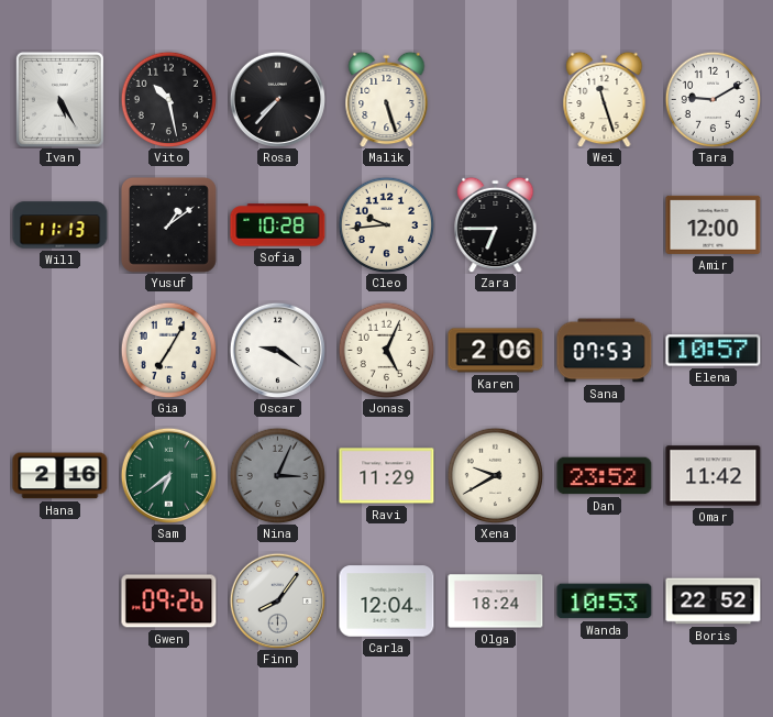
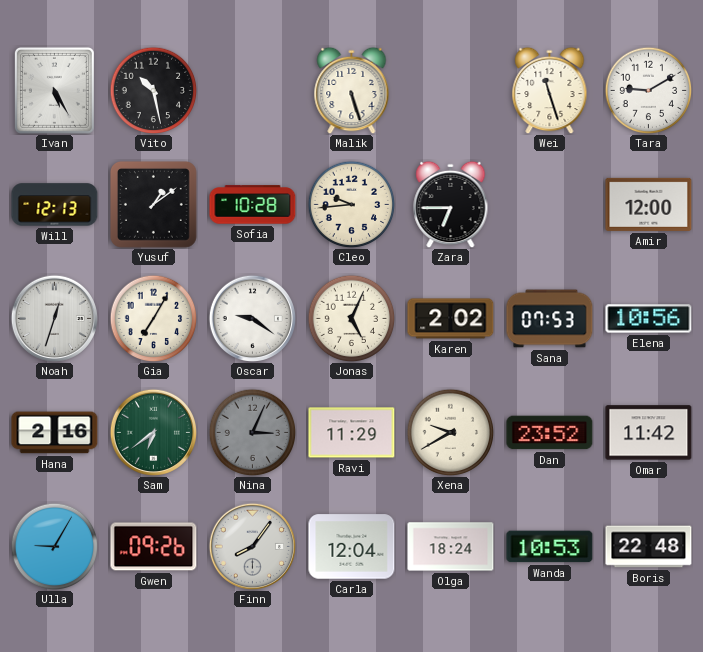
Rosa: 7:37 -> none (277, 99)
Will: 11:13 -> 12:13 (55, 205)
Noah: none -> 12:33 (54, 318)
Karen: 2:06 -> 2:02 (451, 319)
Elena: 10:57 -> 10:56 (649, 319)
Ulla: none -> 9:05 (54, 546)
Boris: 22:52 -> 22:48 (649, 547)
